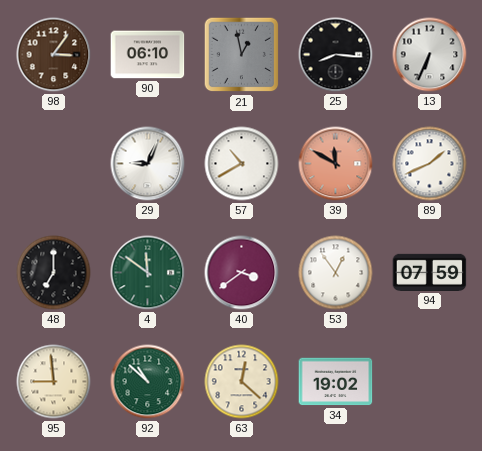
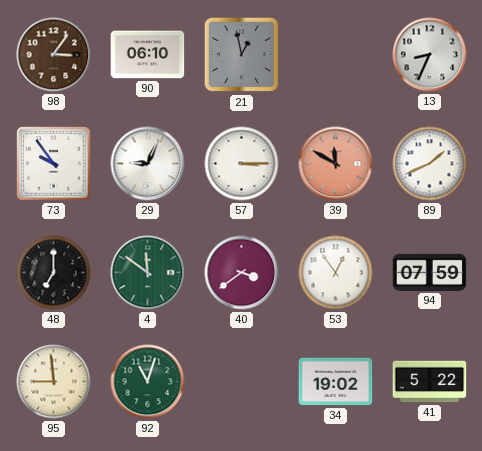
25: 8:16 -> none (336, 55)
13: 6:34 -> 8:34 (430, 55)
73: none -> 9:54 (54, 164)
57: 10:40 -> 3:15 (242, 164)
92: 10:52 -> 11:03 (148, 382)
63: 12:22 -> none (242, 382)
41: none -> 5:22 (430, 382)
